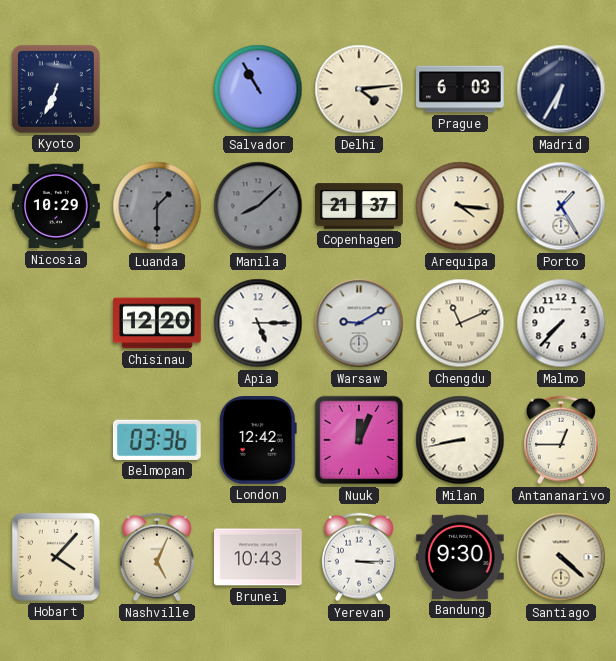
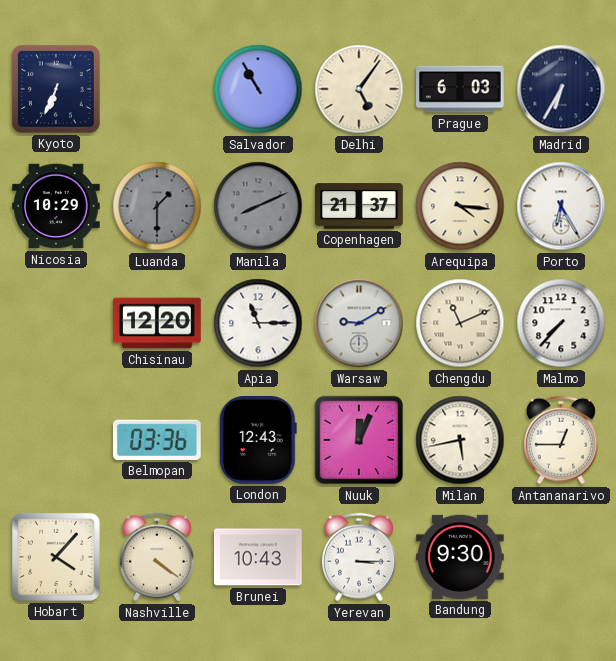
Delhi: 4:14 -> 5:06 (359, 89)
Manila: 8:08 -> 8:11 (258, 206)
Porto: 1:25 -> 6:25 (561, 206)
Apia: 5:15 -> 11:15 (258, 323)
London: 12:42 -> 12:43 (258, 441)
Milan: 8:43 -> 5:43 (460, 440)
Nashville: 5:04 -> 4:21 (157, 557)
Santiago: 4:22 -> none (561, 557)
